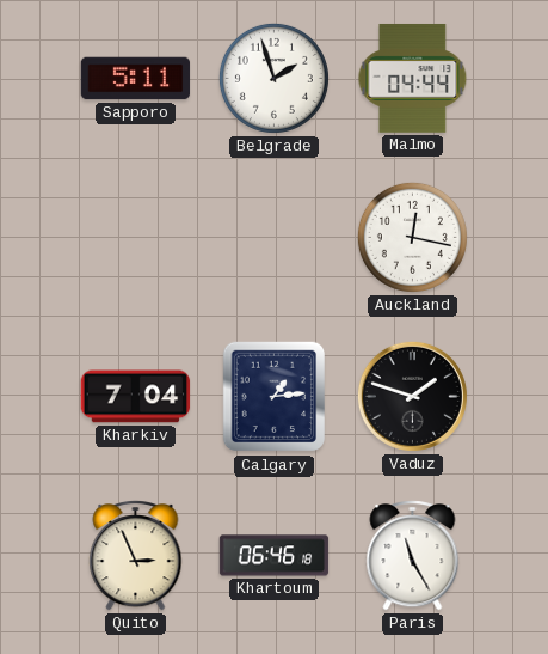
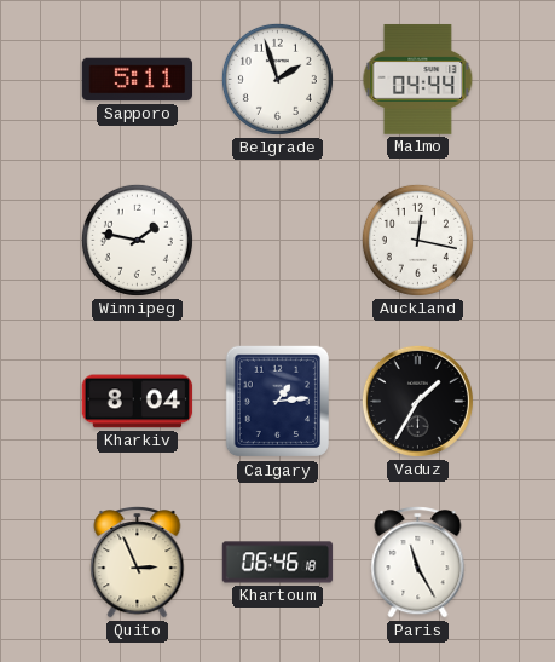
Winnipeg: none -> 1:47 (137, 240)
Kharkiv: 7:04 -> 8:04 (138, 402)
Vaduz: 1:48 -> 1:35 (417, 401)
